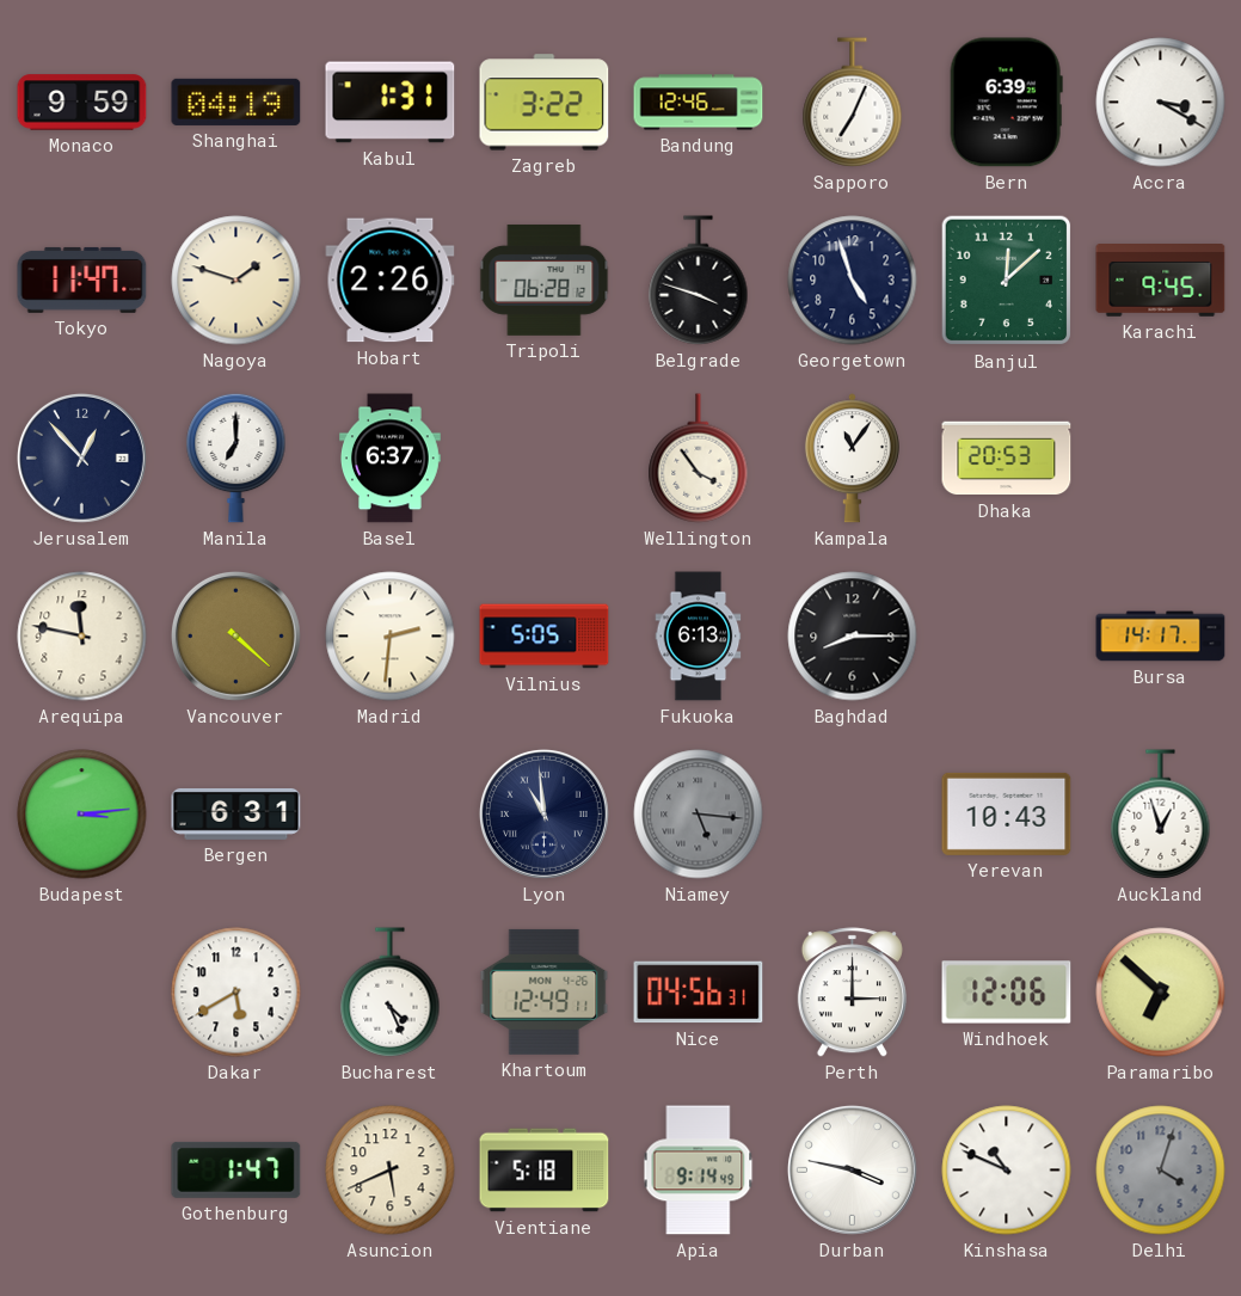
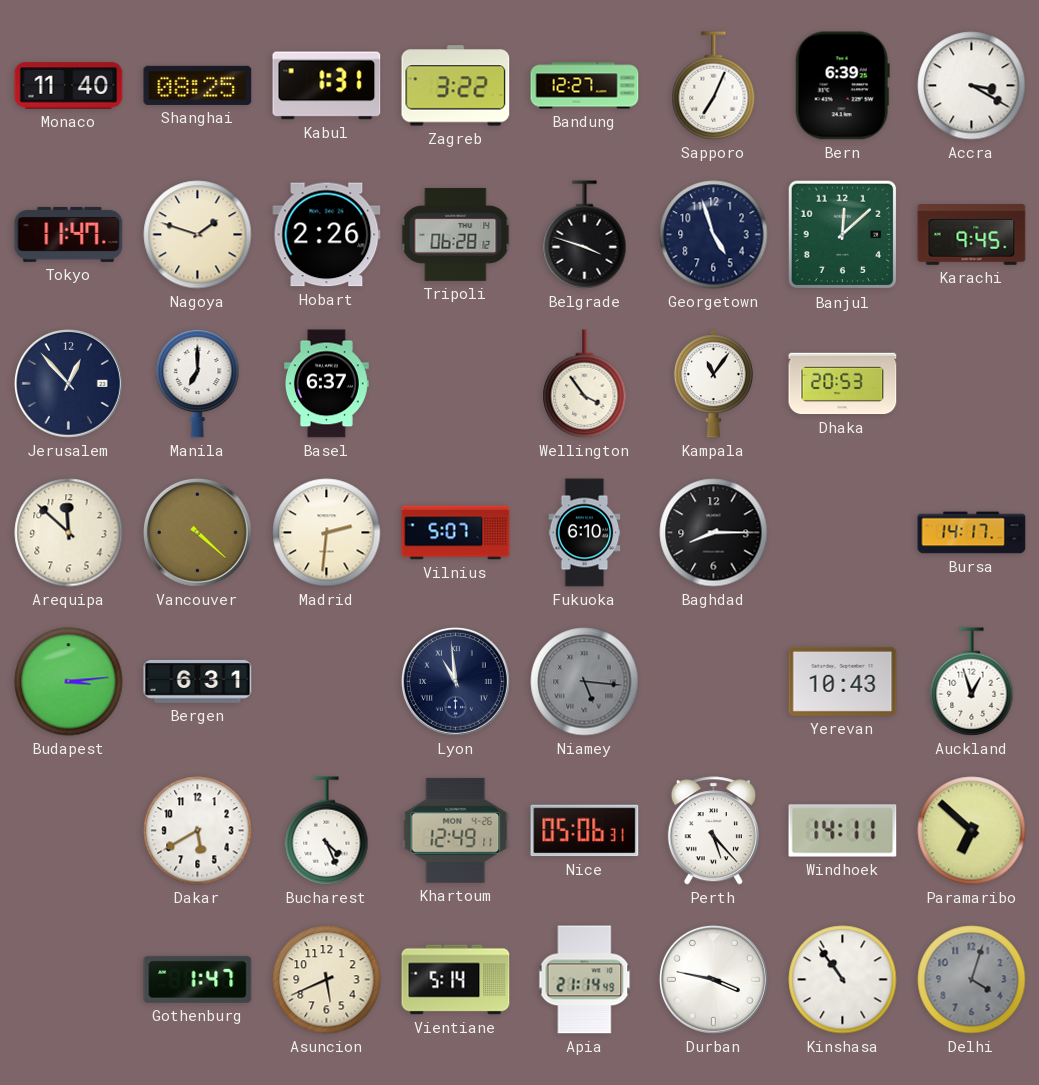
Monaco: 9:59 -> 11:40 (69, 86)
Shanghai: 04:19 -> 08:25 (198, 85)
Bandung: 12:46 -> 12:27 (585, 86)
Arequipa: 11:47 -> 11:52 (69, 533)
Vilnius: 5:05 -> 5:07 (456, 533)
Fukuoka: 6:13 -> 6:10 (585, 533)
Nice: 04:56 -> 05:06 (585, 831)
Perth: 3:00 -> 5:23 (713, 831)
Windhoek: 12:06 -> 14:11 (843, 831)
Vientiane: 5:18 -> 5:14 (456, 980)
Apia: 9:14 -> 21:14 (585, 980)
Kinshasa: 10:49 -> 10:54 (843, 980)
